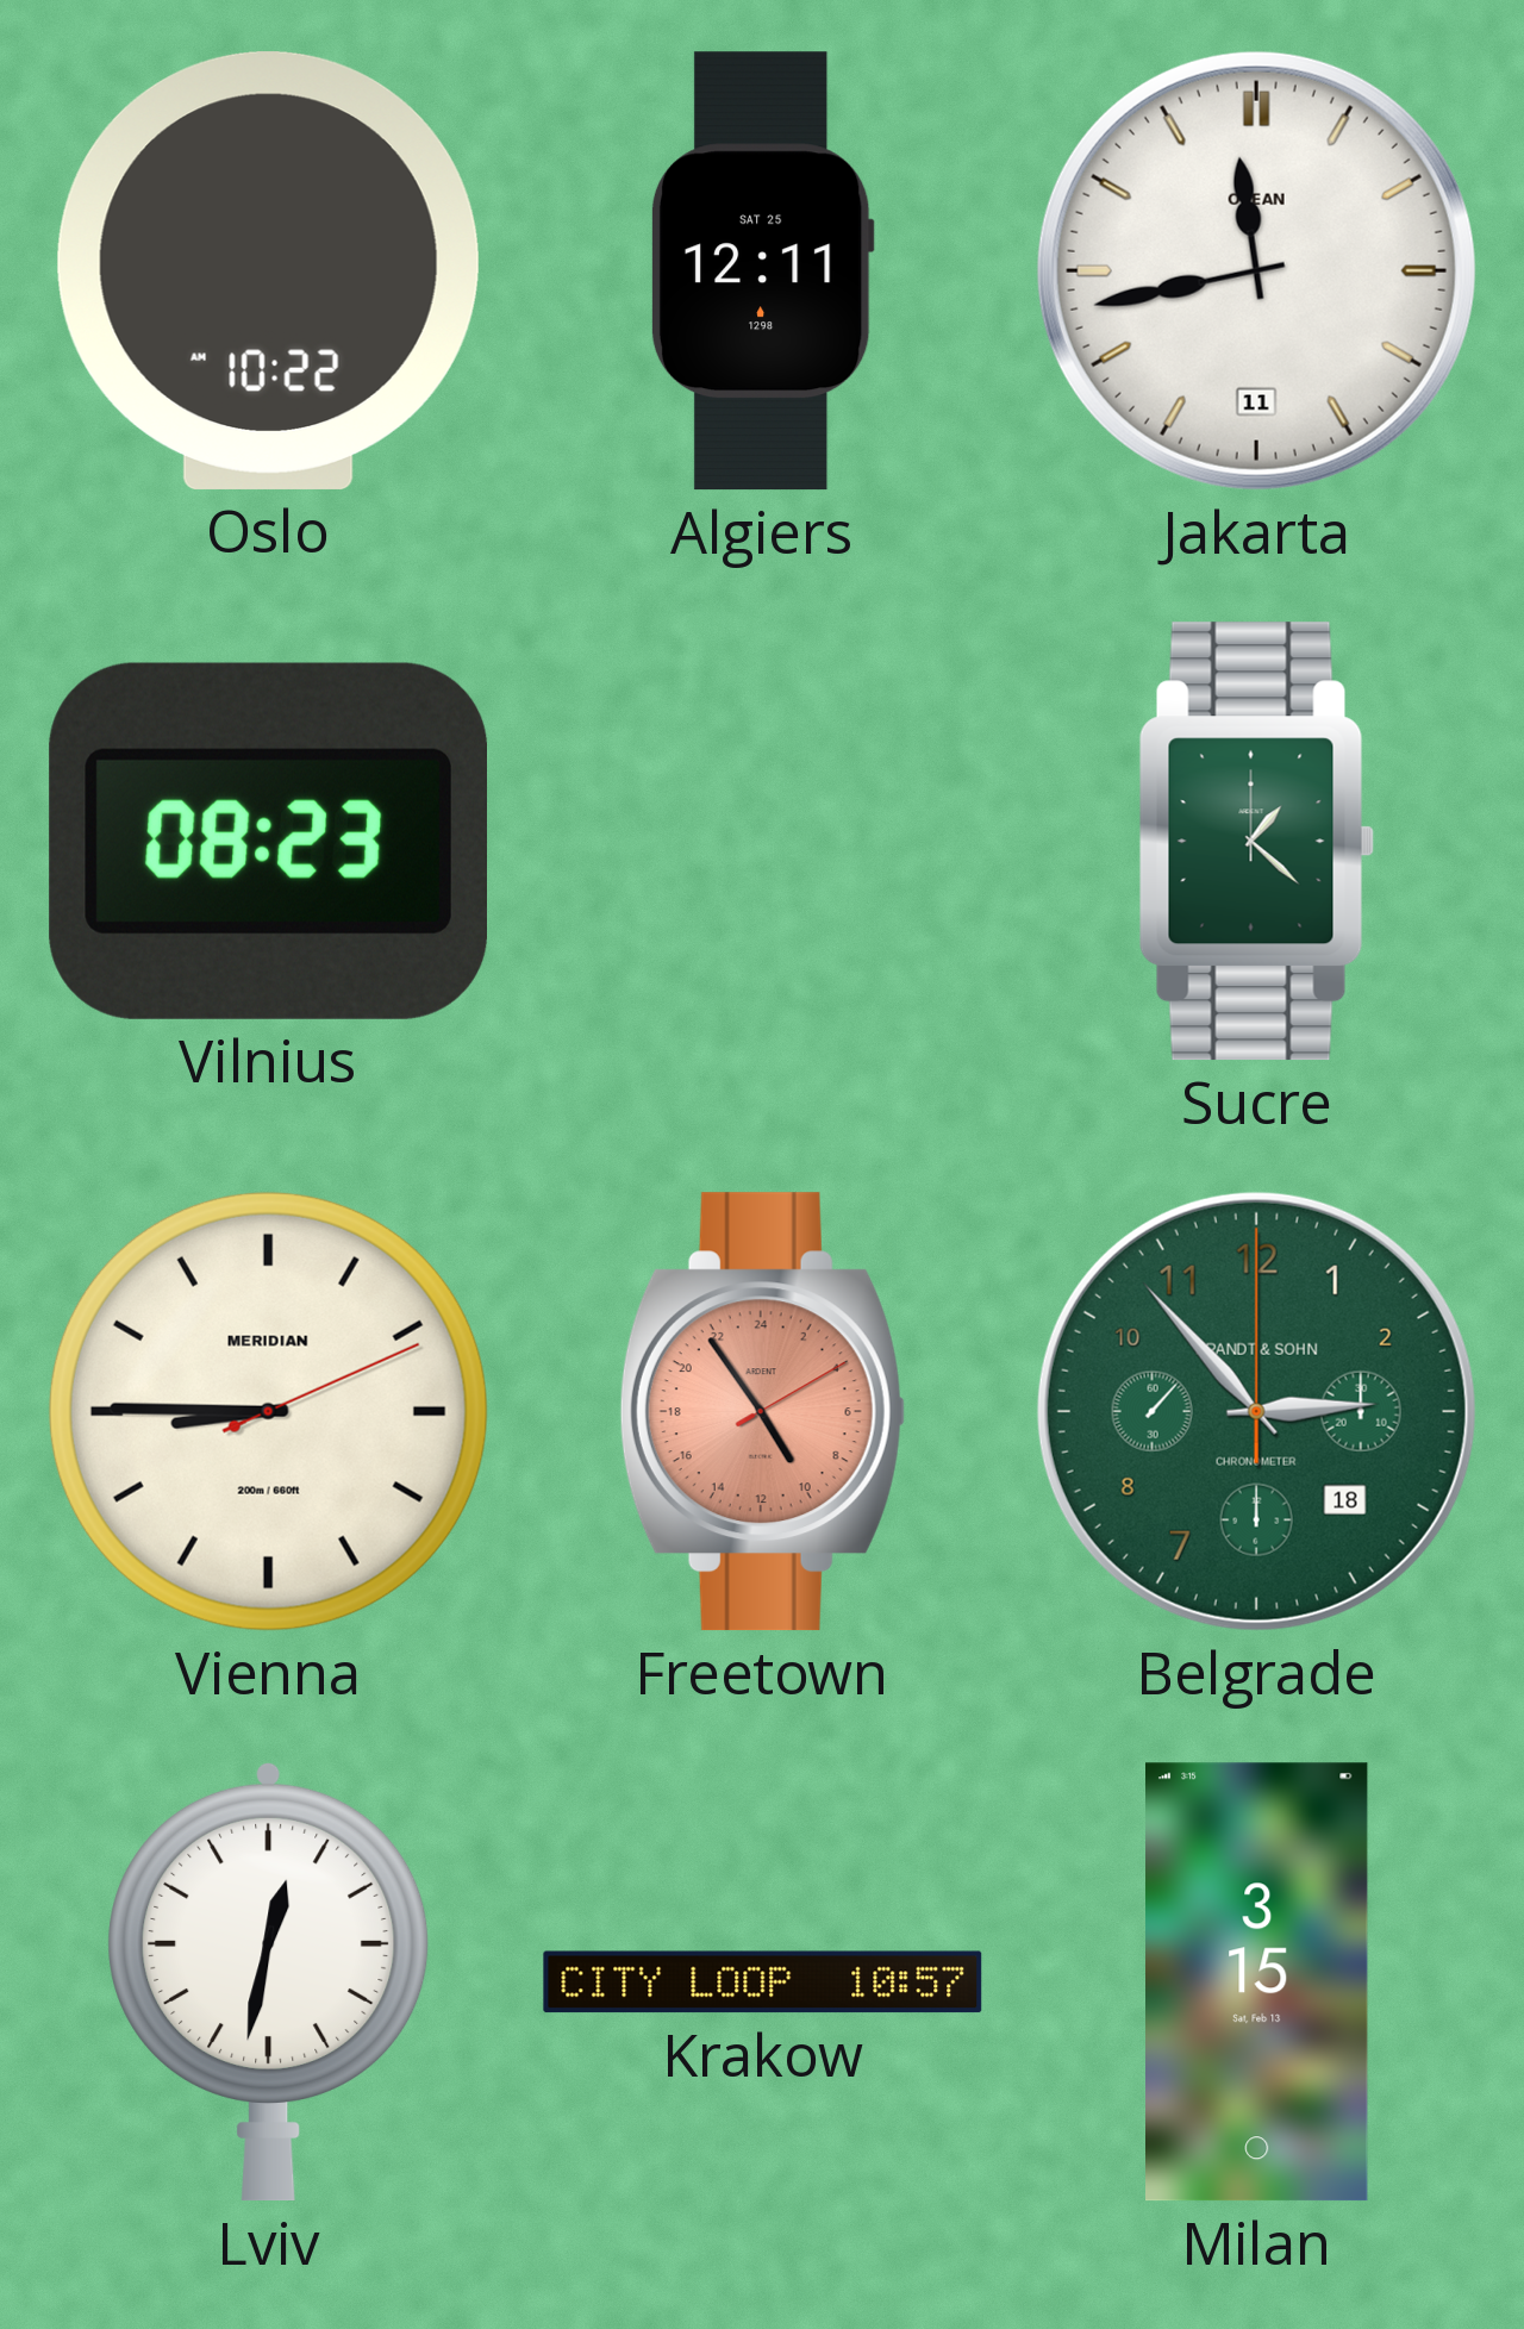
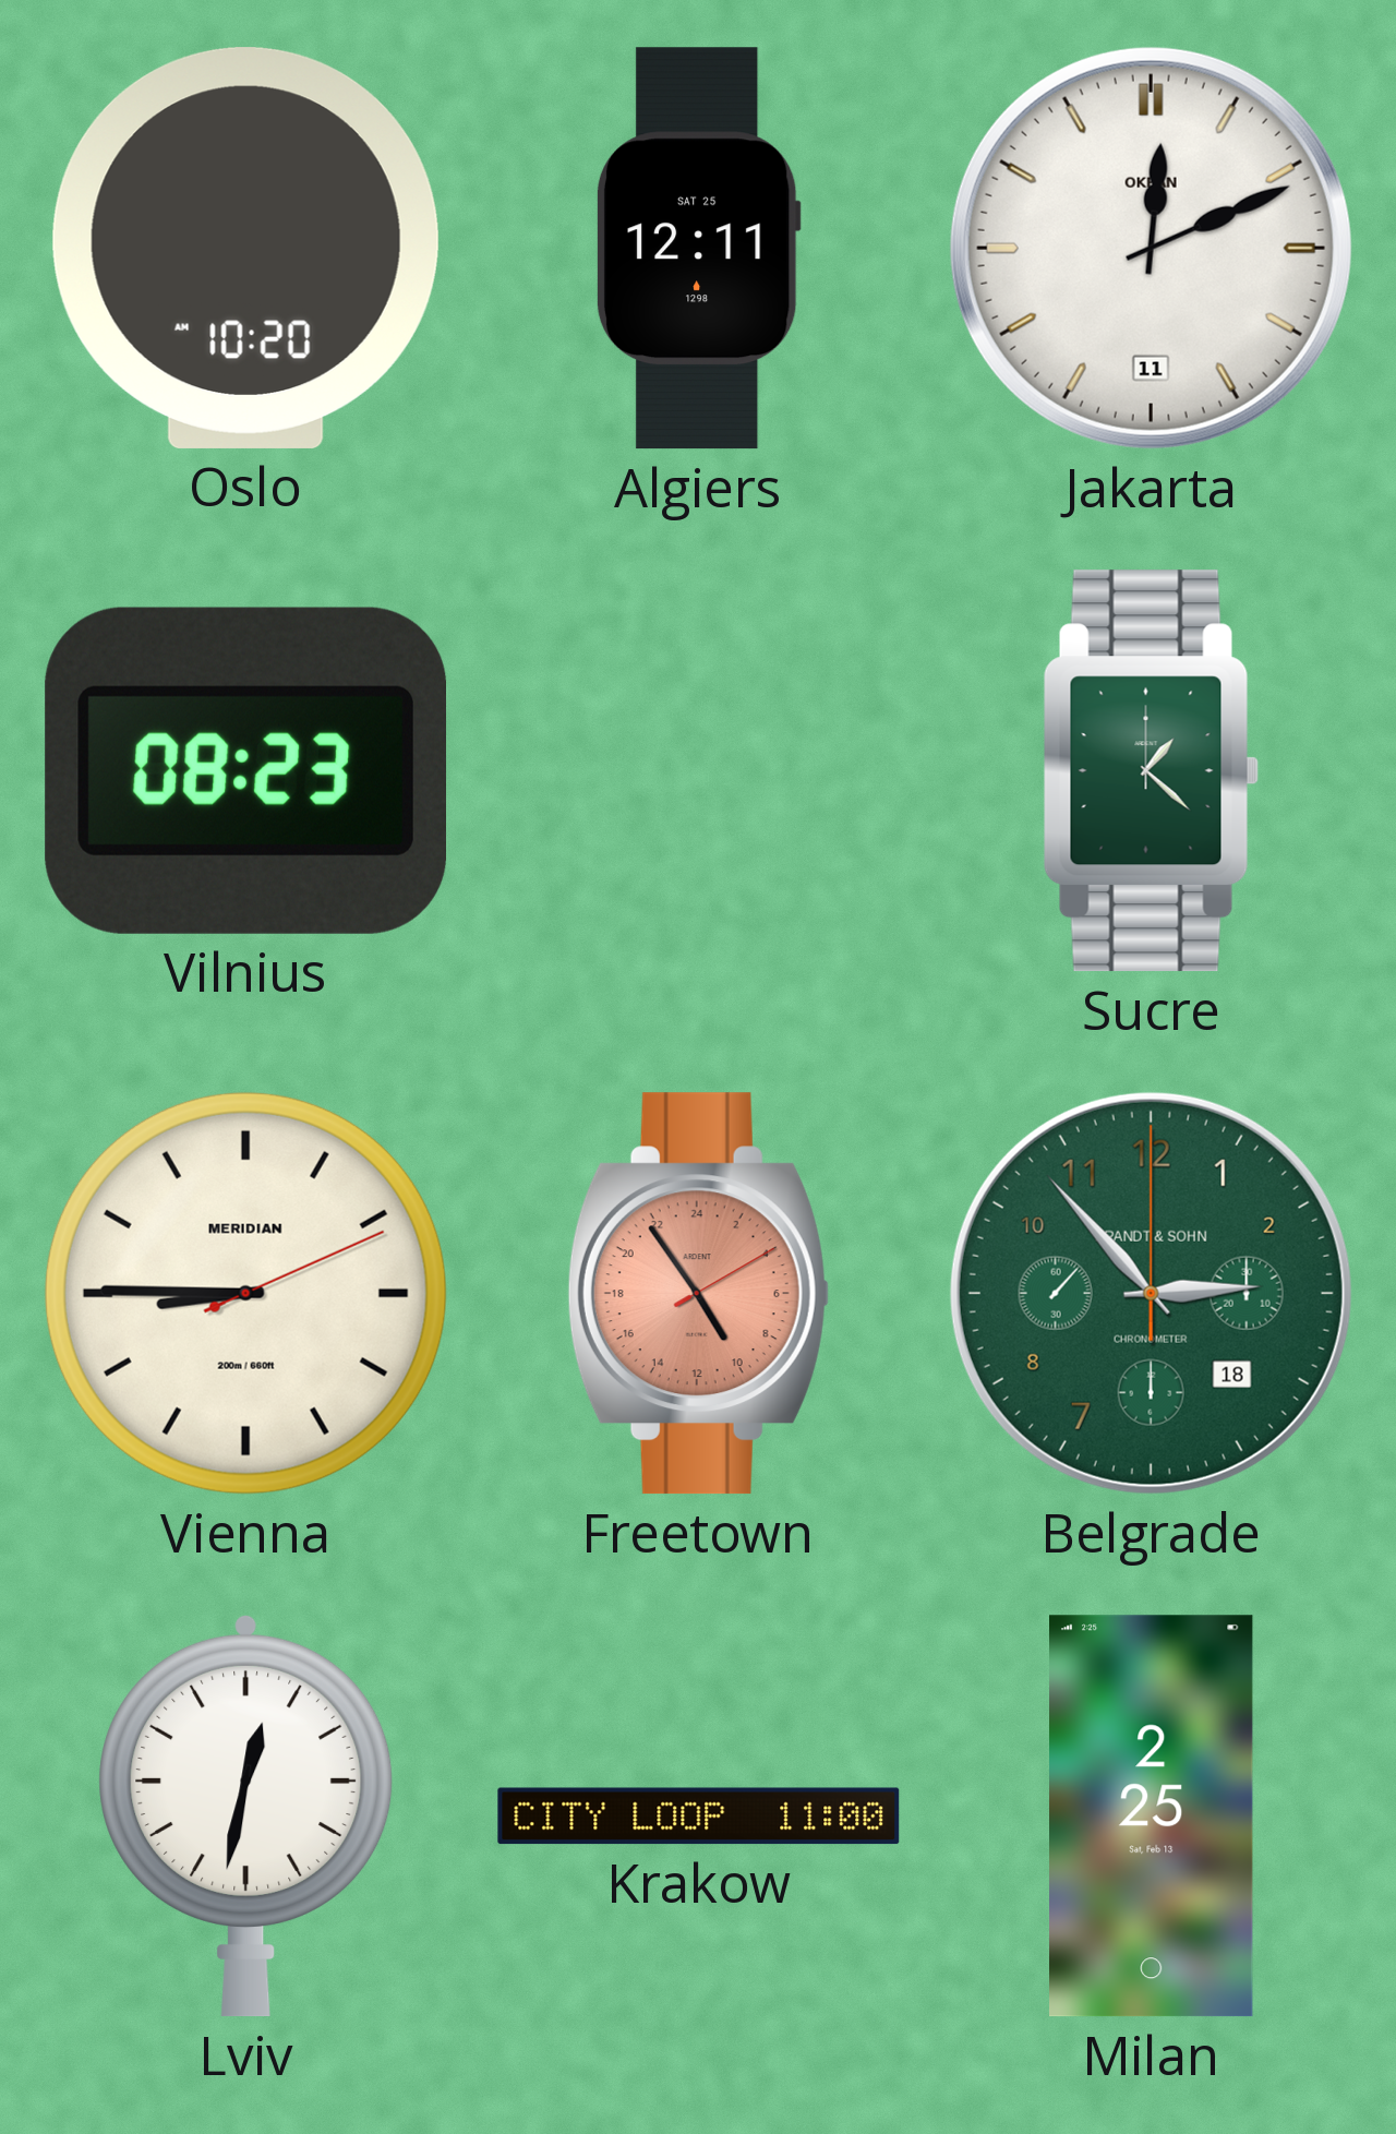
Oslo: 10:22 -> 10:20 (245, 248)
Jakarta: 11:43 -> 12:11 (1151, 248)
Krakow: 10:57 -> 11:00 (699, 1817)
Milan: 3:15 -> 2:25 (1152, 1817)
